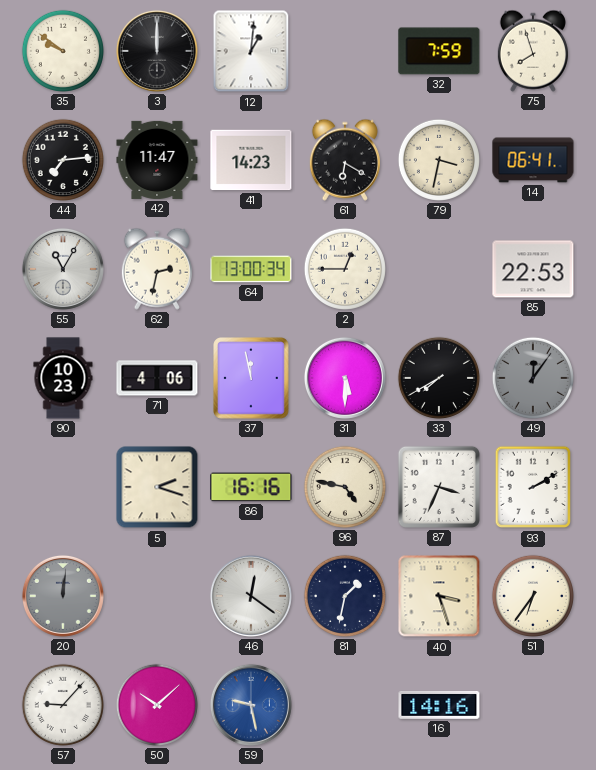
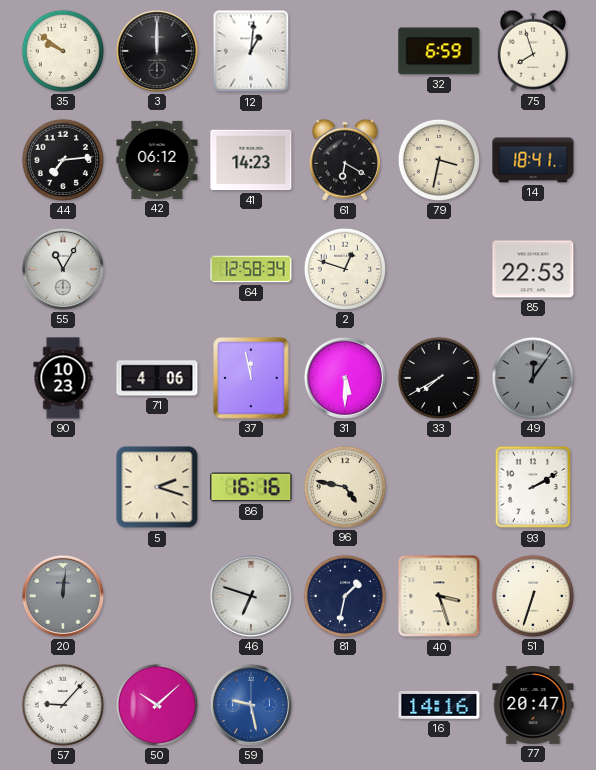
32: 7:59 -> 6:59 (439, 51)
42: 11:47 -> 06:12 (157, 160)
14: 06:41 -> 18:41 (533, 160)
62: 2:32 -> none (157, 269)
64: 13:00 -> 12:58 (251, 269)
2: 12:45 -> 12:48 (345, 269)
87: 3:34 -> none (439, 487)
46: 12:21 -> 6:48 (251, 596)
51: 6:36 -> 6:33 (533, 596)
77: none -> 20:47 (533, 705)
